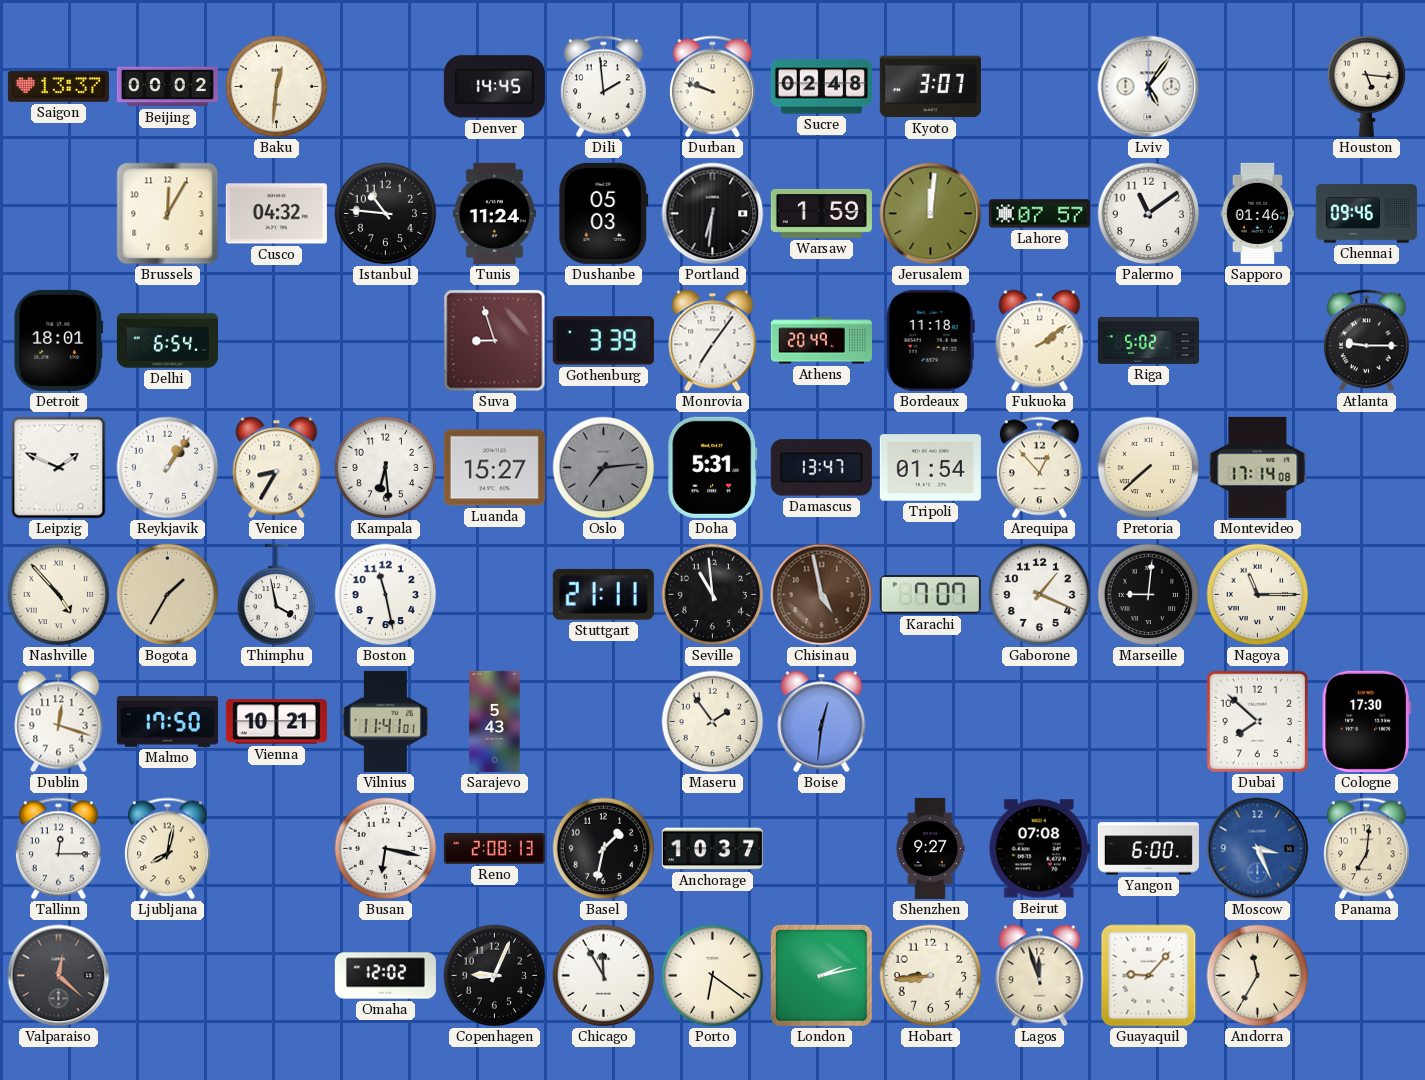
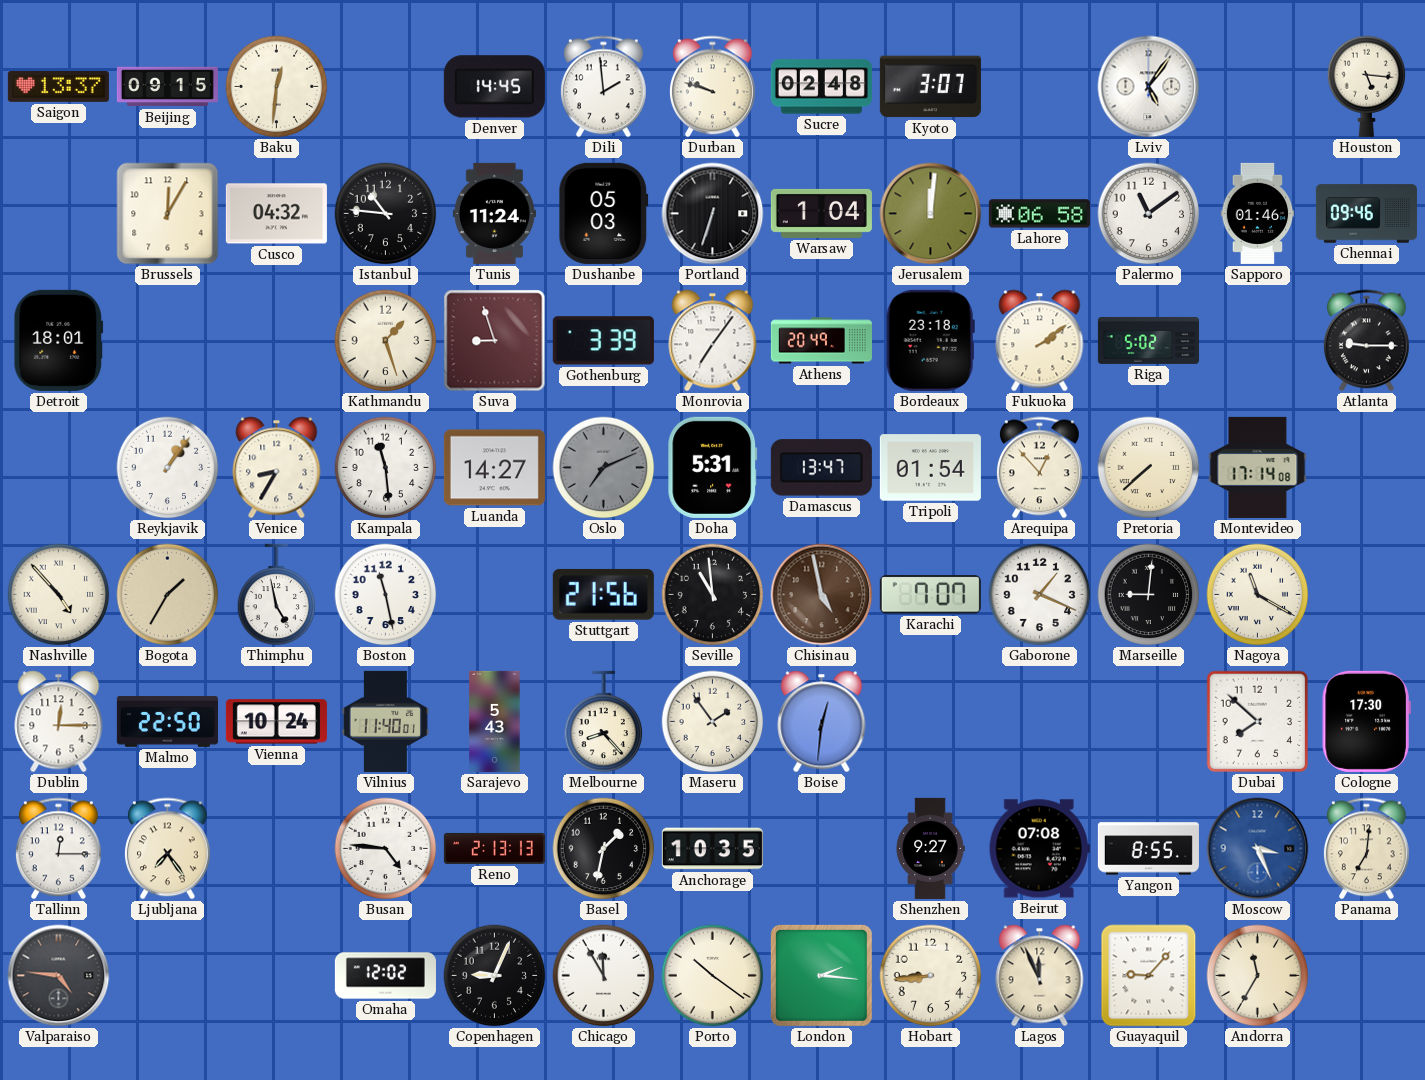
Beijing: 00:02 -> 09:15 (167, 87)
Portland: 6:31 -> 6:33 (713, 214)
Warsaw: 1:59 -> 1:04 (821, 213)
Lahore: 07:57 -> 06:58 (1039, 214)
Delhi: 6:54 -> none (167, 341)
Kathmandu: none -> 1:27 (386, 341)
Bordeaux: 11:18 -> 23:18 (930, 340)
Leipzig: 1:49 -> none (59, 468)
Kampala: 6:29 -> 11:29 (386, 468)
Luanda: 15:27 -> 14:27 (494, 468)
Oslo: 7:14 -> 7:11 (604, 468)
Thimphu: 3:58 -> 4:58 (277, 595)
Stuttgart: 21:11 -> 21:56 (603, 594)
Nagoya: 11:15 -> 11:20 (1258, 595)
Dublin: 12:18 -> 12:15 (59, 722)
Malmo: 17:50 -> 22:50 (167, 722)
Vienna: 10:21 -> 10:24 (276, 722)
Vilnius: 11:41 -> 11:40 (385, 721)
Melbourne: none -> 8:23 (604, 722)
Ljubljana: 8:02 -> 7:24 (167, 849)
Busan: 6:17 -> 4:46 (386, 849)
Reno: 2:08 -> 2:13 (494, 848)
Anchorage: 10:37 -> 10:35 (712, 849)
Yangon: 6:00 -> 8:55 (1148, 849)
Valparaiso: 12:22 -> 4:46 (59, 976)
Porto: 6:21 -> 10:21 (713, 976)
London: 2:13 -> 2:16 (821, 975)
Lagos: 11:57 -> 11:56 (1040, 976)
